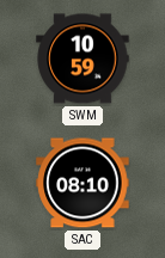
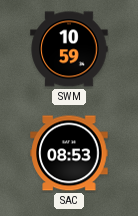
SAC: 08:10 -> 08:53 (69, 153)
